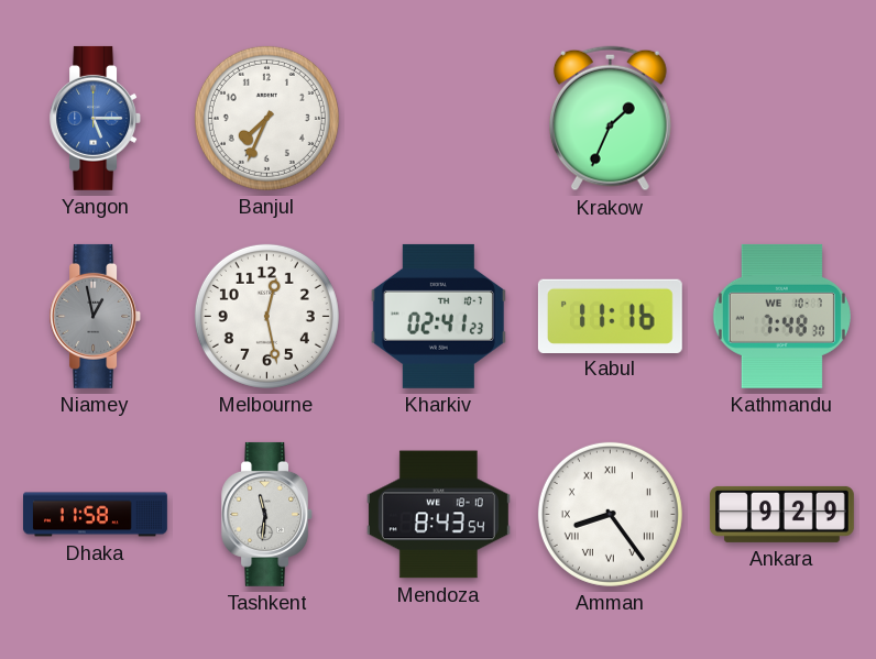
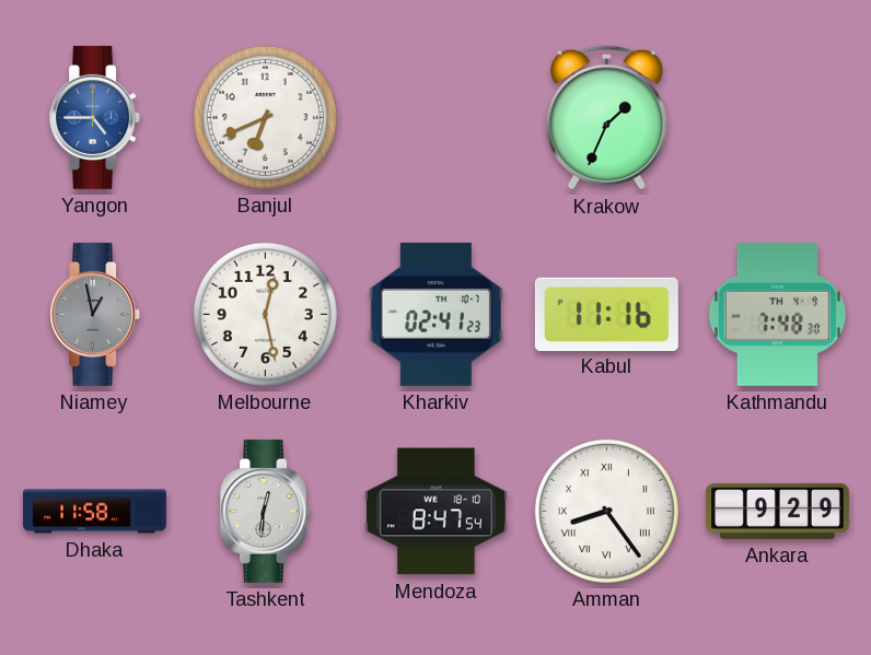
Yangon: 5:15 -> 4:45 (95, 117)
Banjul: 7:34 -> 6:41 (265, 117)
Kathmandu date: WE 10-7 -> TH 4-9 (777, 314)
Tashkent: 11:31 -> 12:31 (266, 511)
Mendoza: 8:43 -> 8:47 (436, 512)
